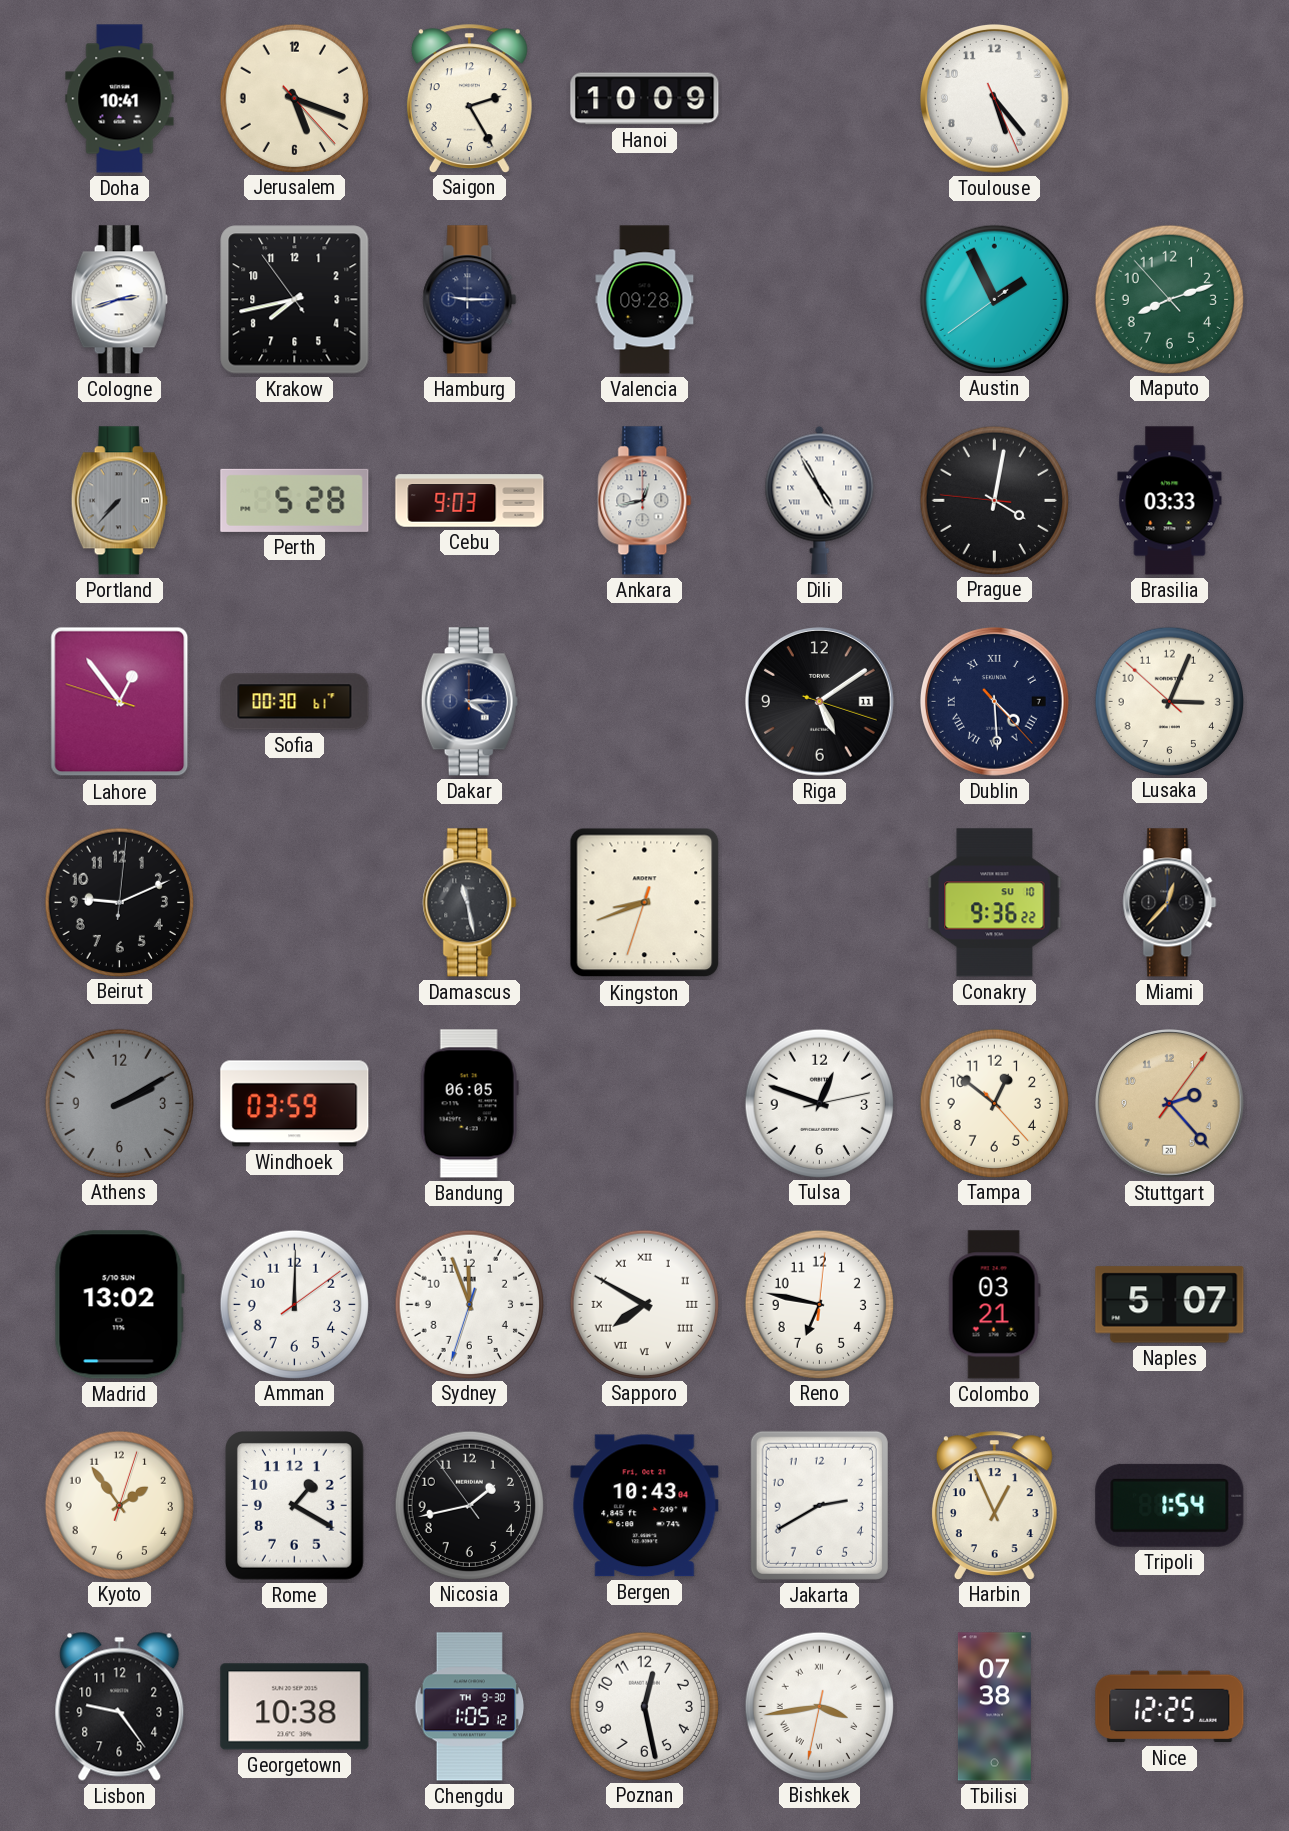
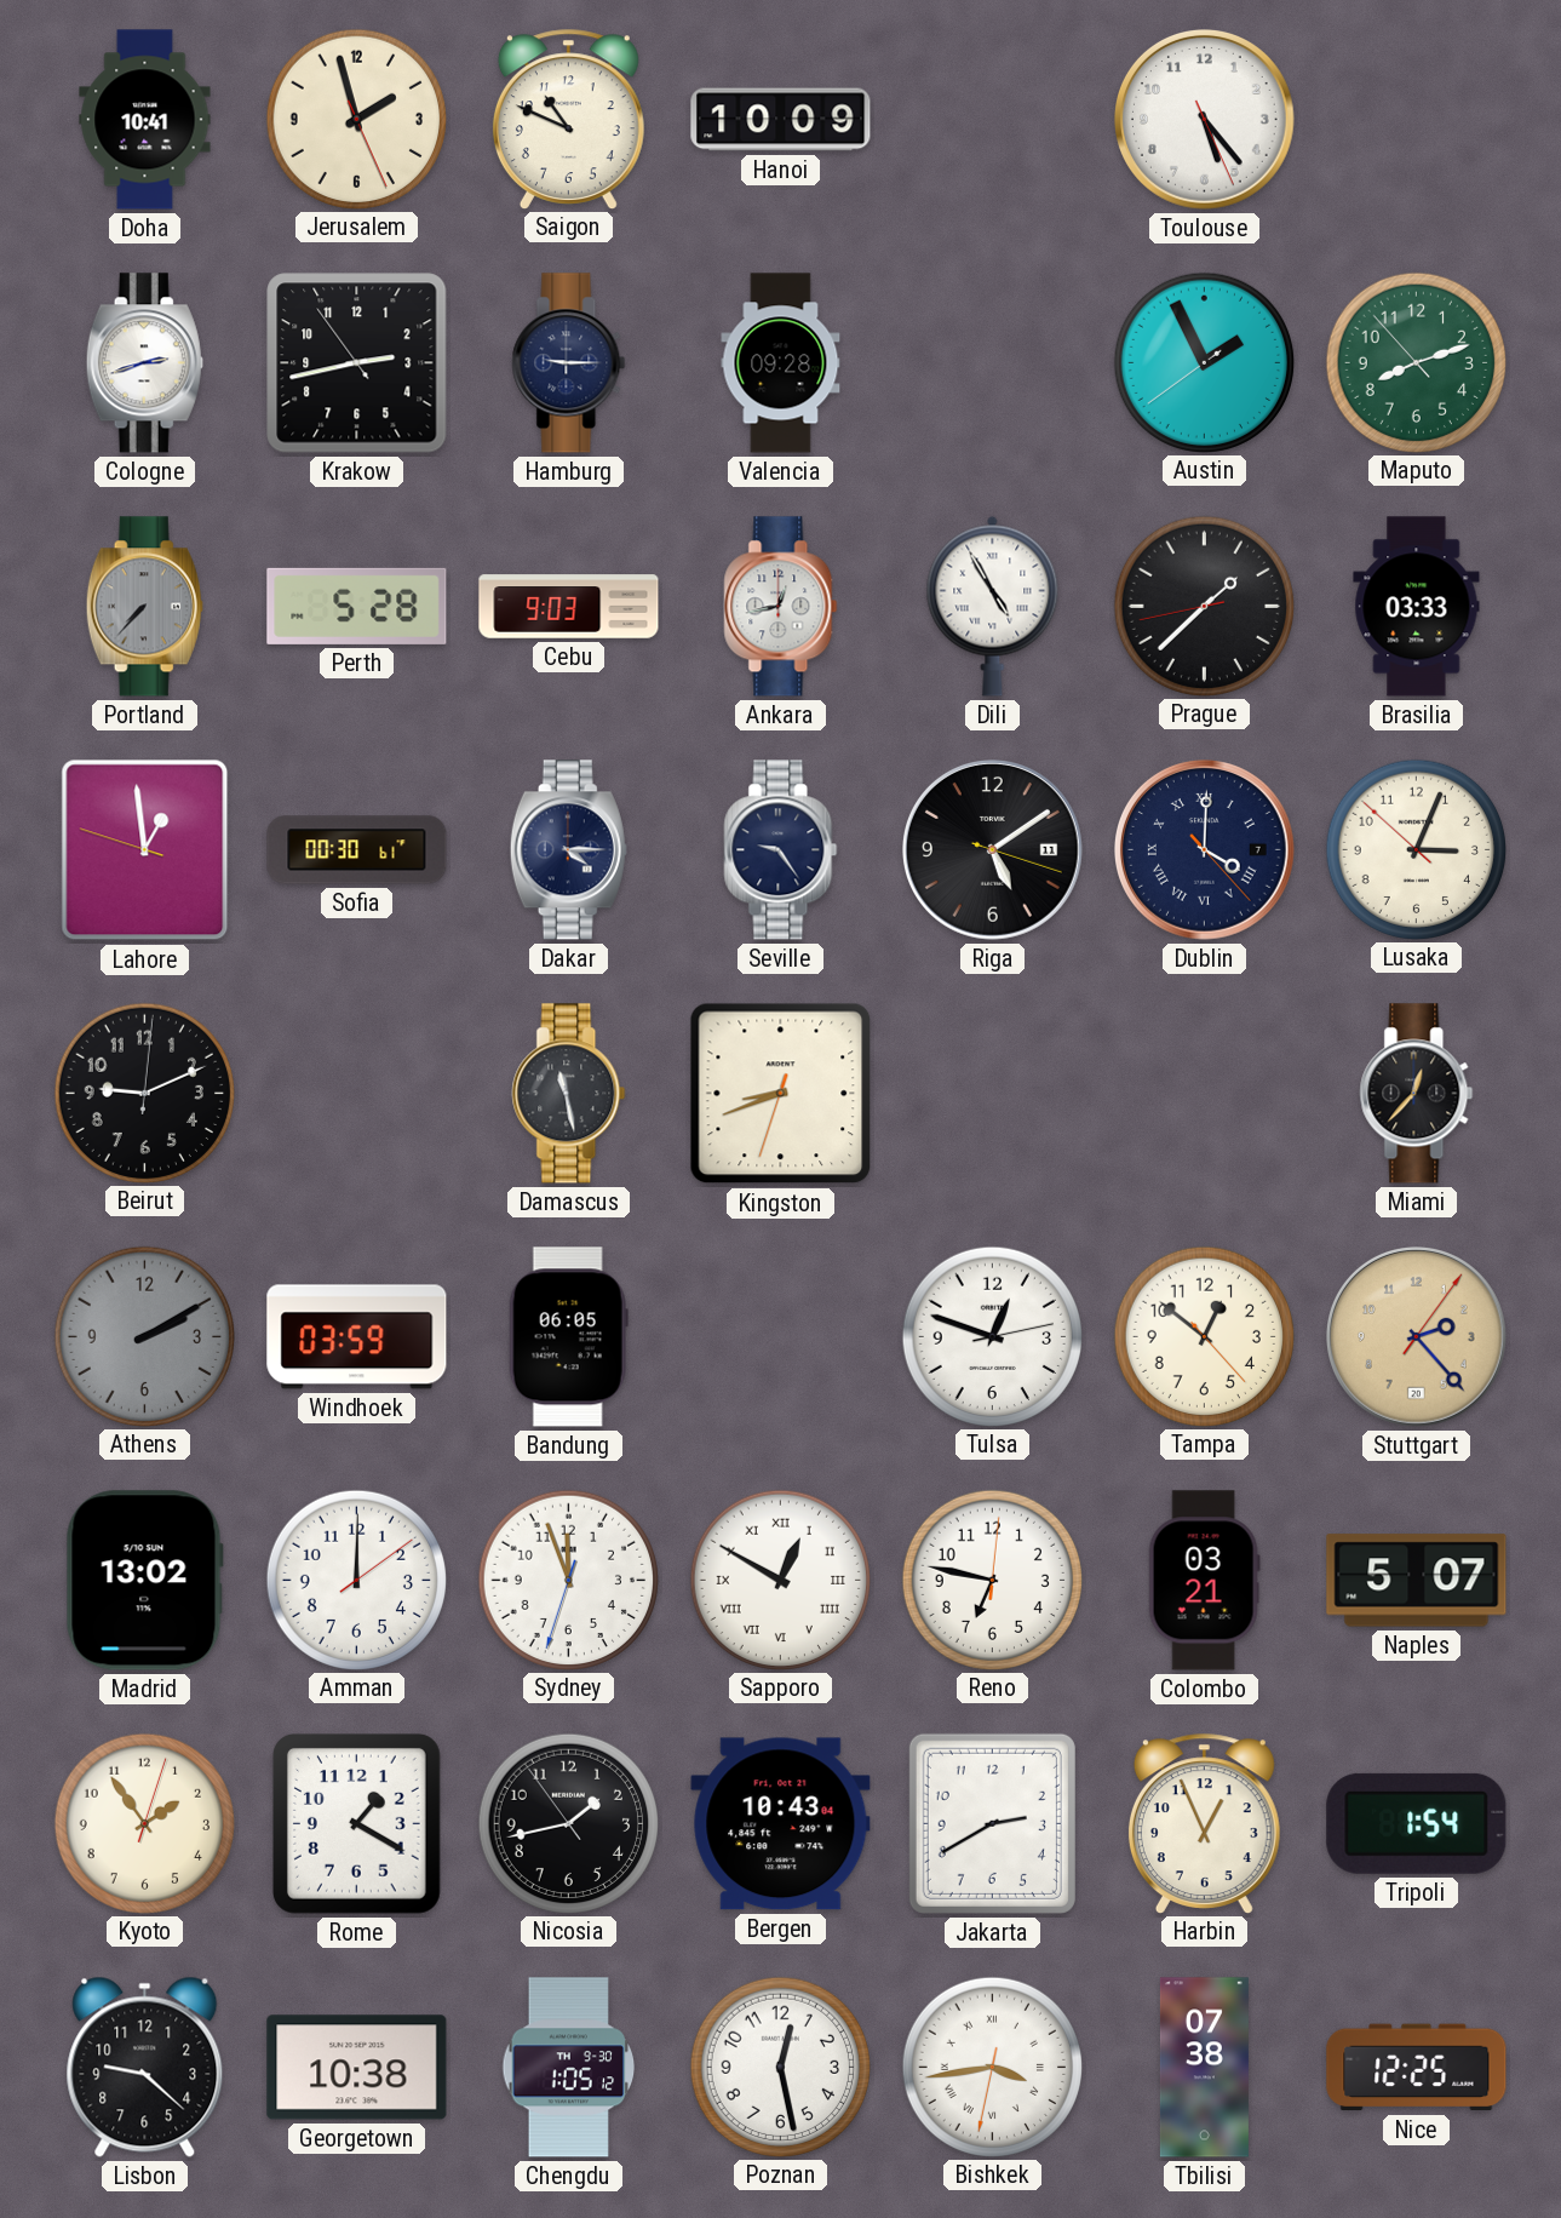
Jerusalem: 5:18 -> 1:57 (356, 119)
Saigon: 2:25 -> 10:49 (568, 119)
Krakow: 7:42 -> 2:42 (357, 363)
Prague: 4:01 -> 1:37 (1204, 606)
Lahore: 12:53 -> 12:58 (145, 850)
Seville: none -> 9:24 (781, 850)
Dublin: 4:29 -> 4:00 (1205, 850)
Conakry: 9:36 -> none (995, 903)
Sapporo: 7:50 -> 12:50 (780, 1580)
Lisbon: 9:24 -> 9:22 (145, 2067)
